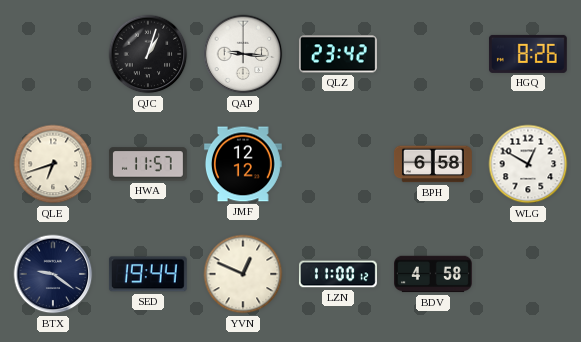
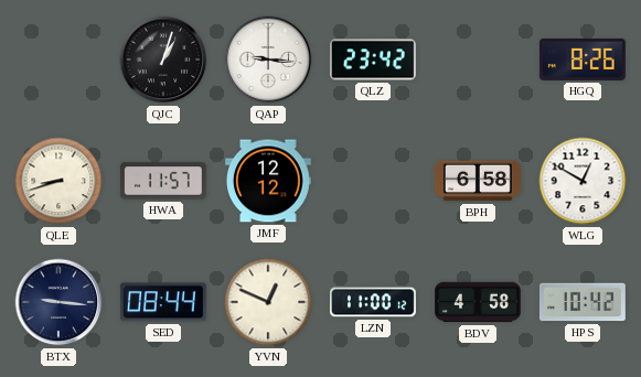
QLE: 6:42 -> 8:42 (58, 181)
BTX: 9:21 -> 9:16 (58, 302)
SED: 19:44 -> 08:44 (163, 302)
HPS: none -> 10:42 (583, 302)
